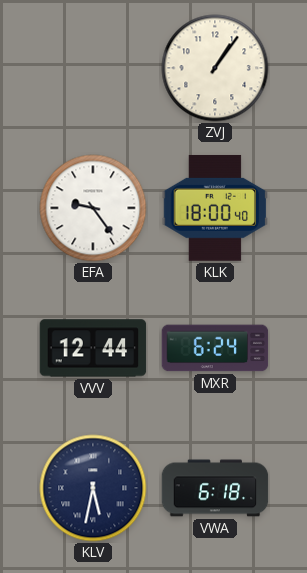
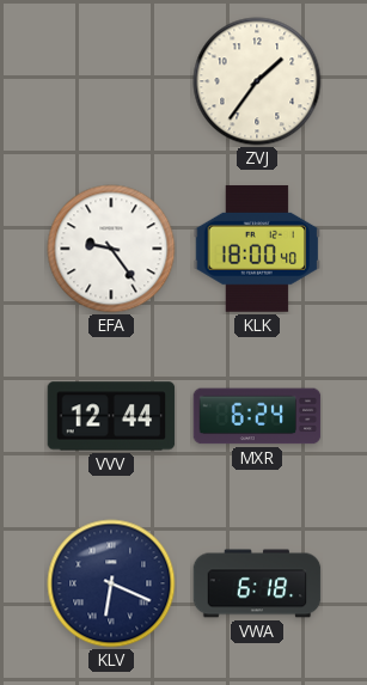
ZVJ: 1:06 -> 1:36 (257, 81)
KLV: 5:32 -> 6:19 (111, 583)
